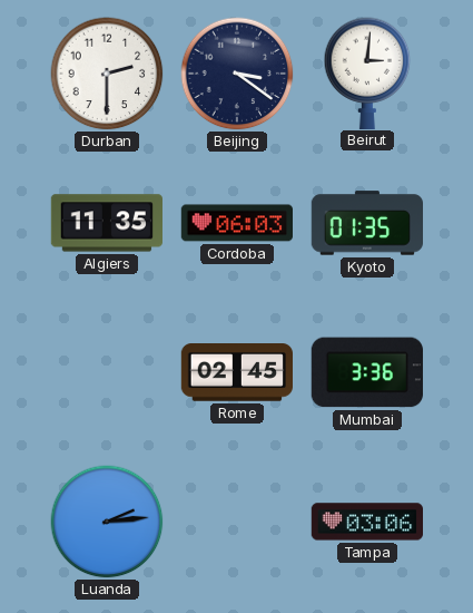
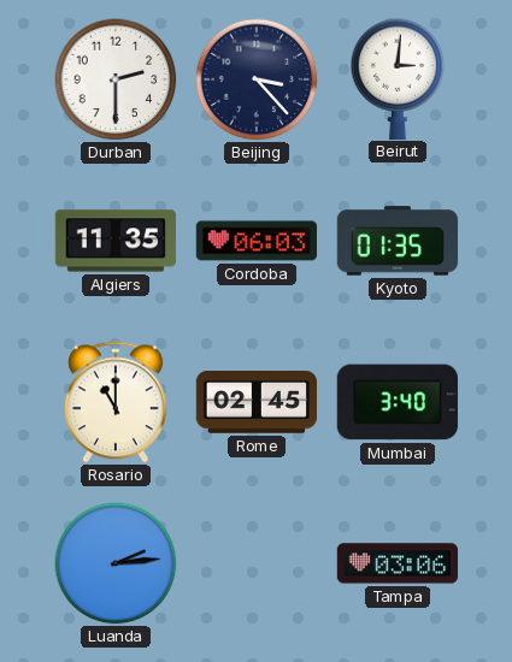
Beijing: 3:21 -> 3:23 (257, 79)
Rosario: none -> 11:00 (117, 402)
Mumbai: 3:36 -> 3:40 (398, 402)
